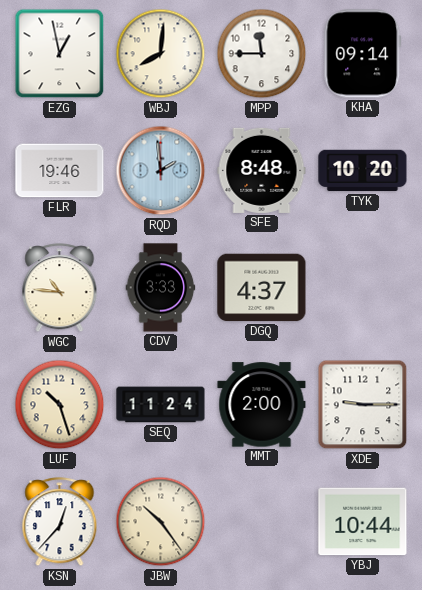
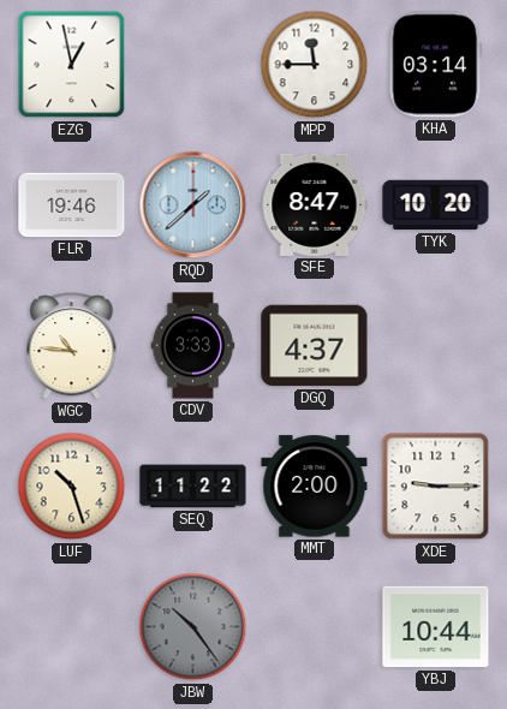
WBJ: 8:01 -> none (161, 54)
KHA: 09:14 -> 03:14 (436, 65)
RQD: 1:59 -> 1:38 (193, 205)
SFE: 8:48 -> 8:47 (315, 204)
SEQ: 11:24 -> 11:22 (193, 487)
KSN: 12:37 -> none (60, 522)
JBW dial: cream -> grey (193, 627)
